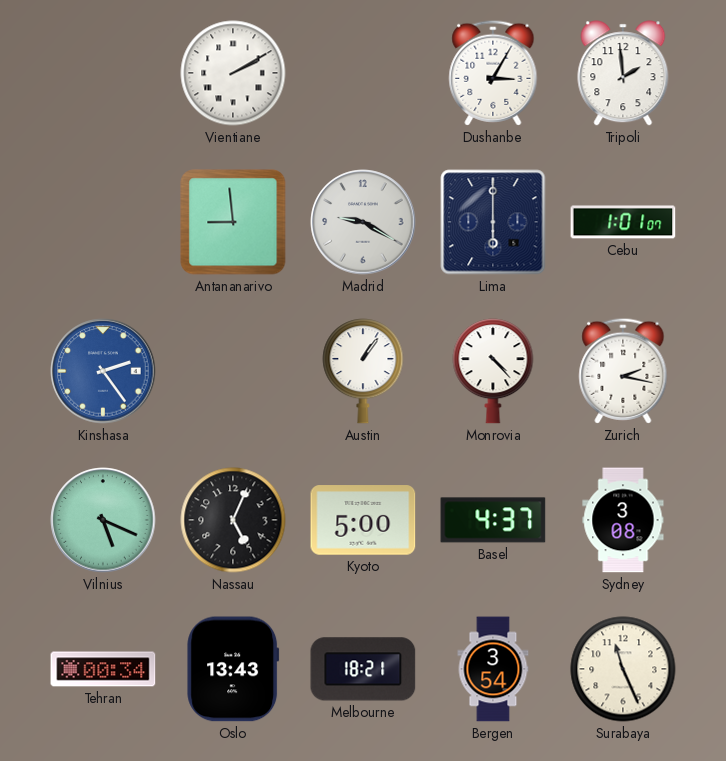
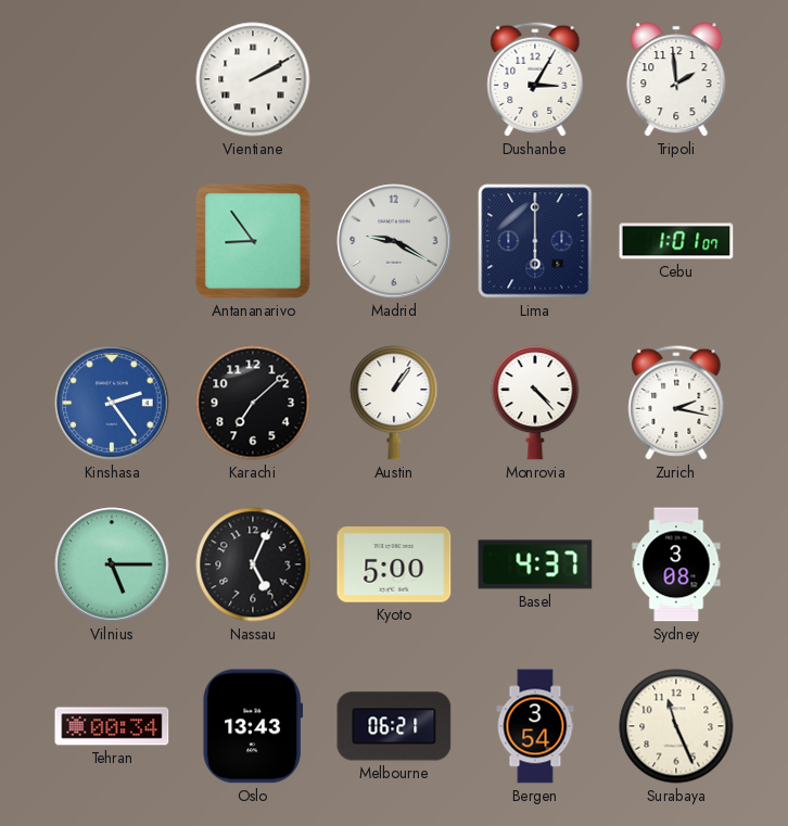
Antananarivo: 8:59 -> 8:54 (253, 241)
Karachi: none -> 7:08 (253, 403)
Vilnius: 5:19 -> 5:15 (112, 564)
Melbourne: 18:21 -> 06:21 (394, 726)
